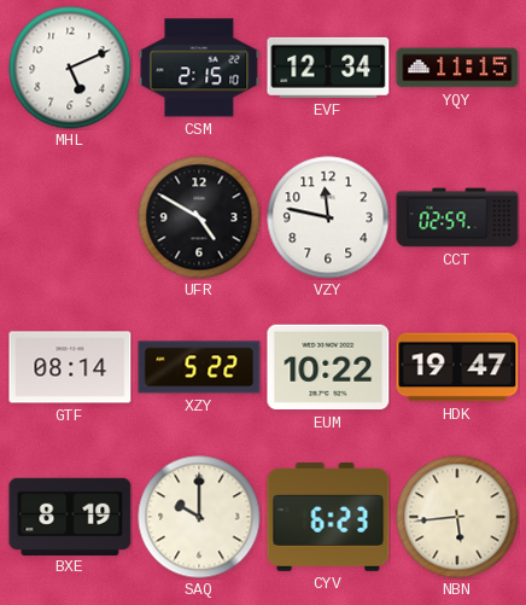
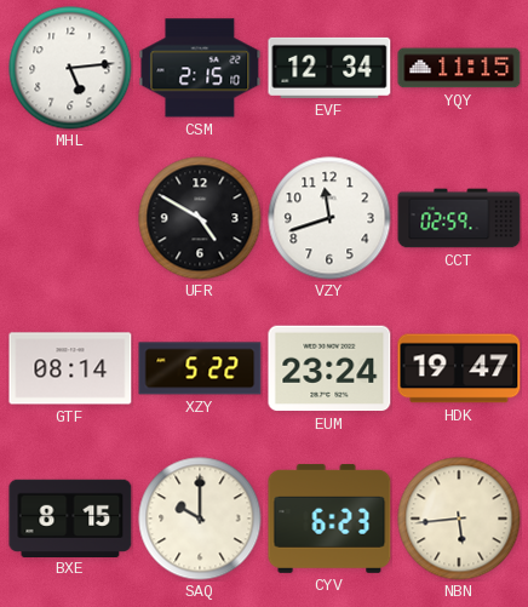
MHL: 5:11 -> 5:14 (70, 68)
VZY: 11:47 -> 11:42 (329, 218)
EUM: 10:22 -> 23:24 (329, 368)
BXE: 8:19 -> 8:15 (70, 517)
